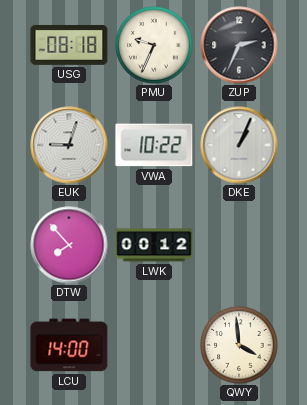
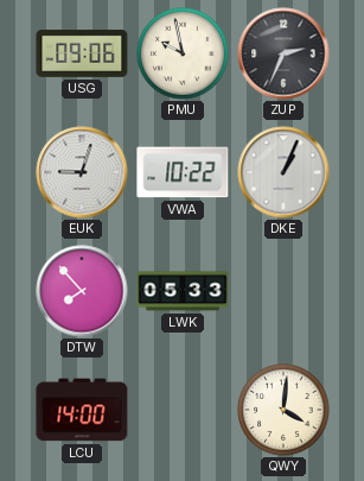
USG: 08:18 -> 09:06 (82, 53)
PMU: 9:34 -> 9:58 (183, 53)
LWK: 00:12 -> 05:33 (183, 291)
QWY: 3:59 -> 4:01 (283, 410)
